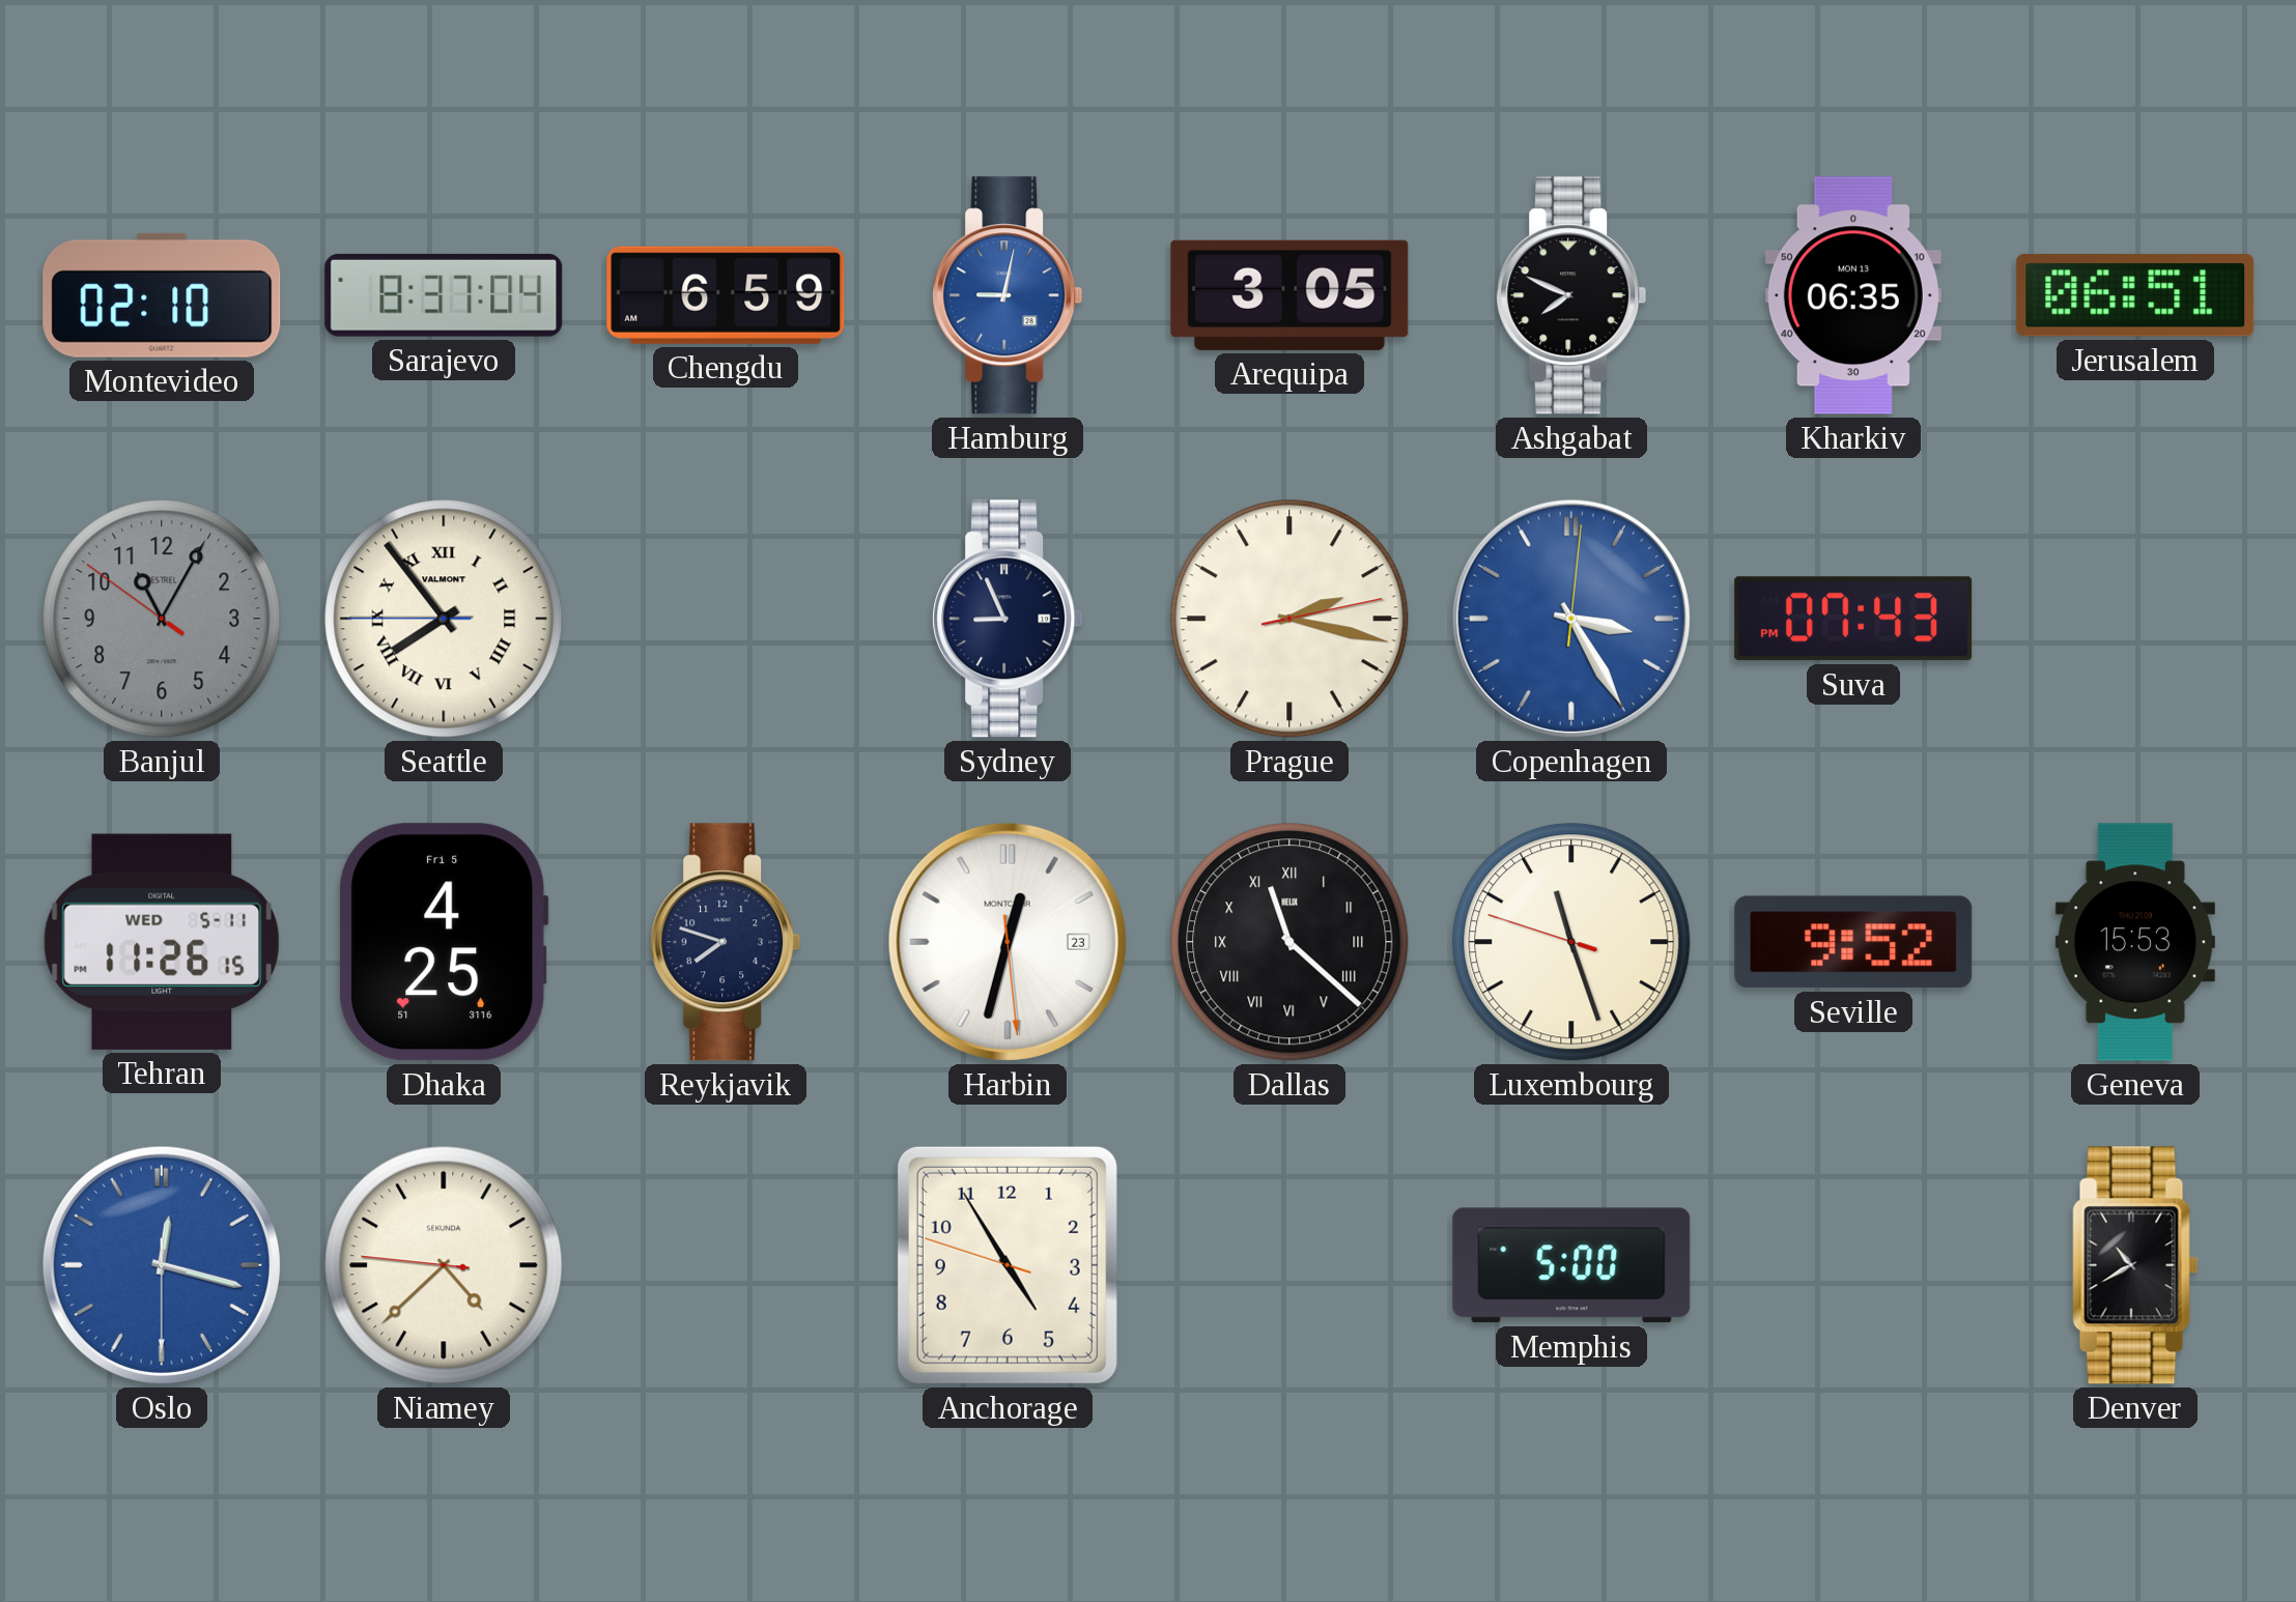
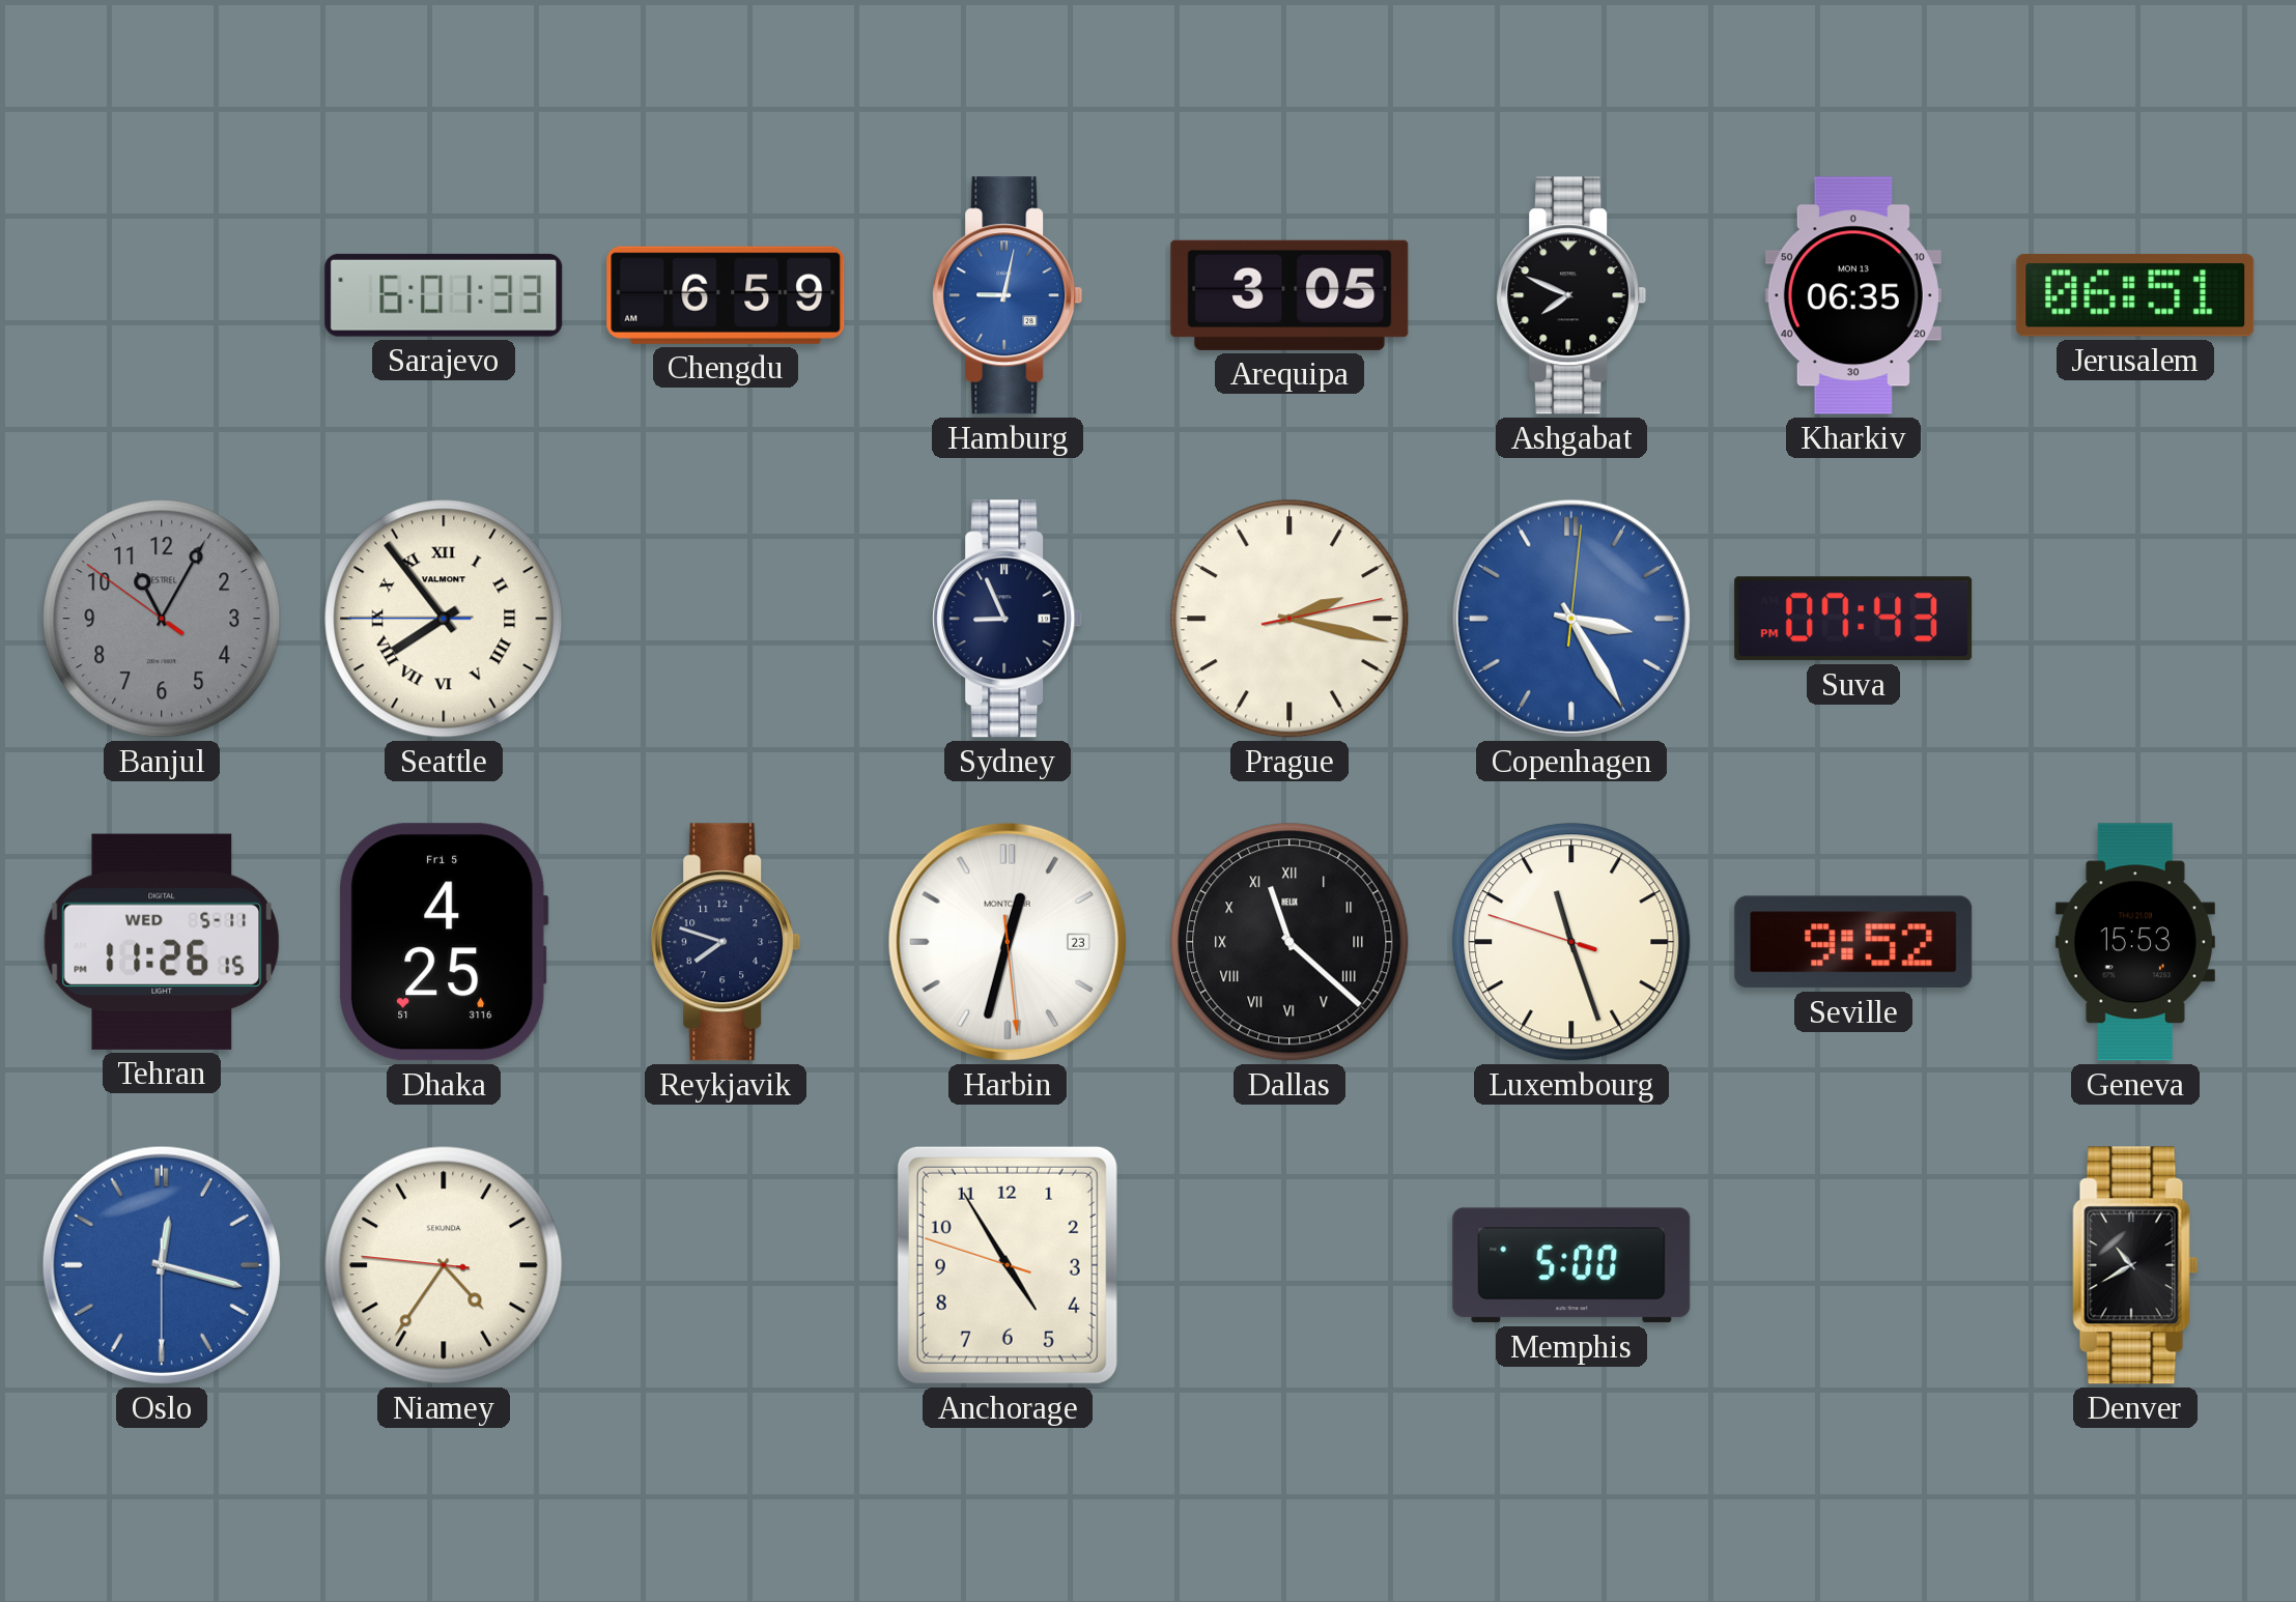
Montevideo: 02:10 -> none (162, 295)
Sarajevo: 8:37 -> 6:01 (444, 295)
Niamey: 4:37 -> 4:35 (444, 1265)
